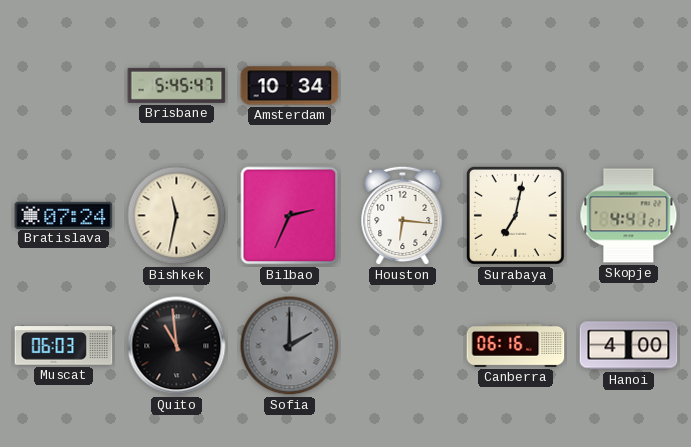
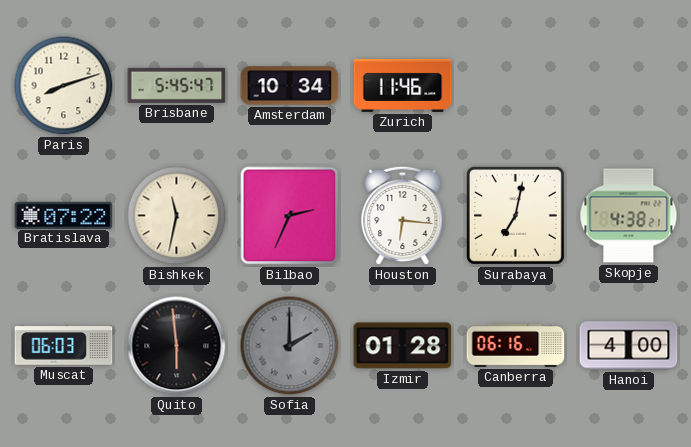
Paris: none -> 8:12 (64, 86)
Zurich: none -> 11:46 (403, 85)
Bratislava: 07:24 -> 07:22 (64, 215)
Skopje: 4:41 -> 4:38 (629, 216)
Quito: 10:59 -> 5:59 (177, 346)
Izmir: none -> 01:28 (403, 346)
